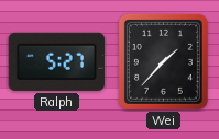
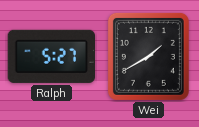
Wei: 1:37 -> 1:40 (148, 56)
